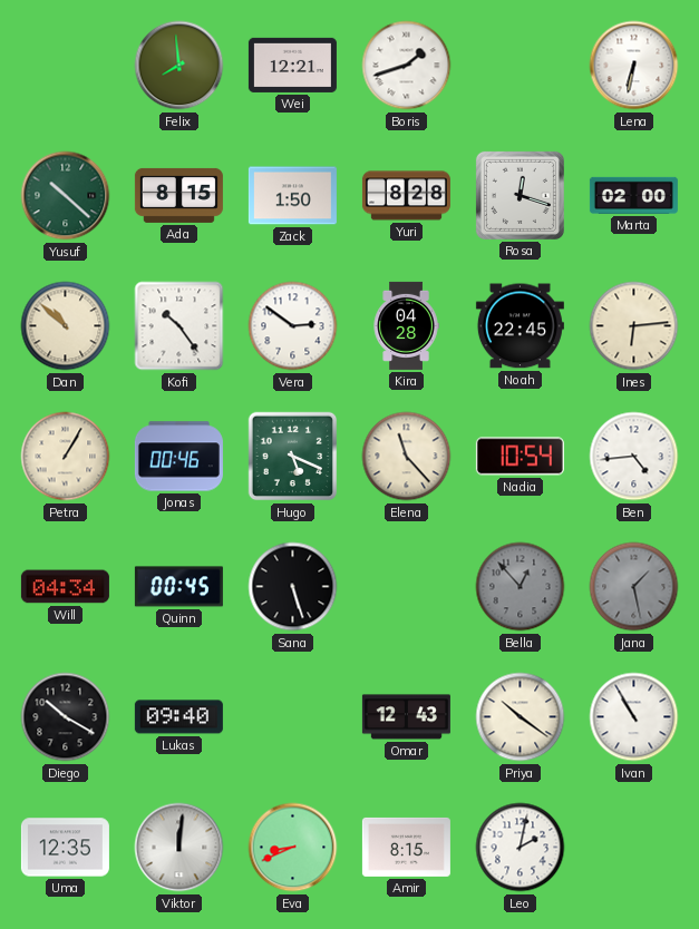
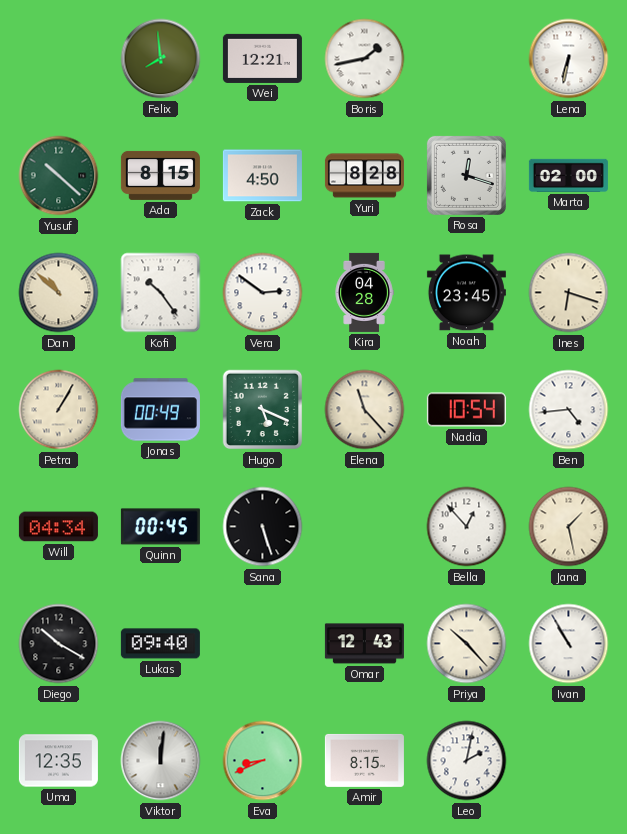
Boris: 1:42 -> 1:43 (365, 59)
Zack: 1:50 -> 4:50 (262, 176)
Noah: 22:45 -> 23:45 (466, 293)
Ines: 6:14 -> 6:18 (569, 293)
Jonas: 00:46 -> 00:49 (160, 410)
Bella dial: grey -> white (467, 527)
Jana dial: grey -> cream (569, 527)
Priya: 10:21 -> 10:23 (467, 644)
